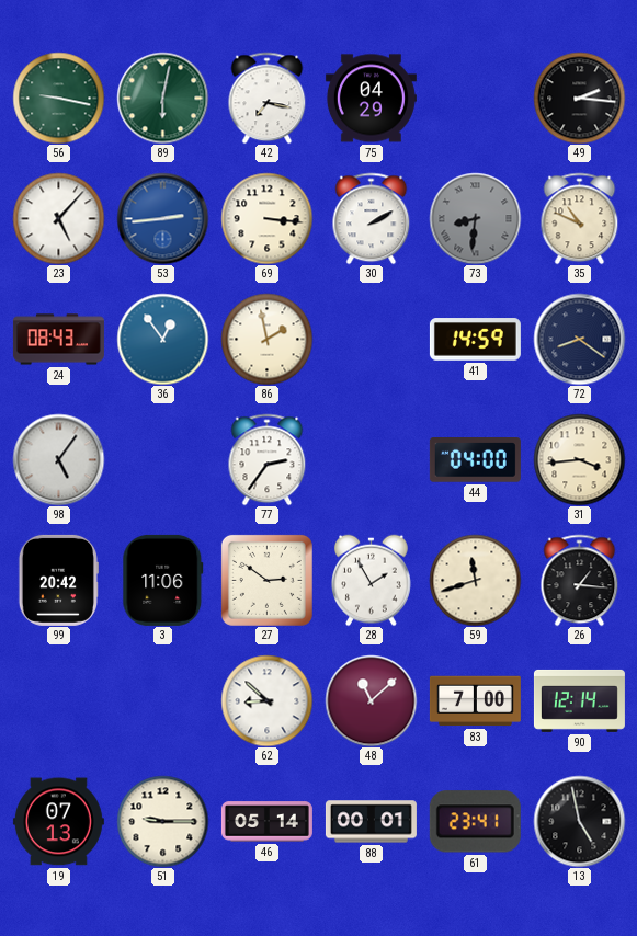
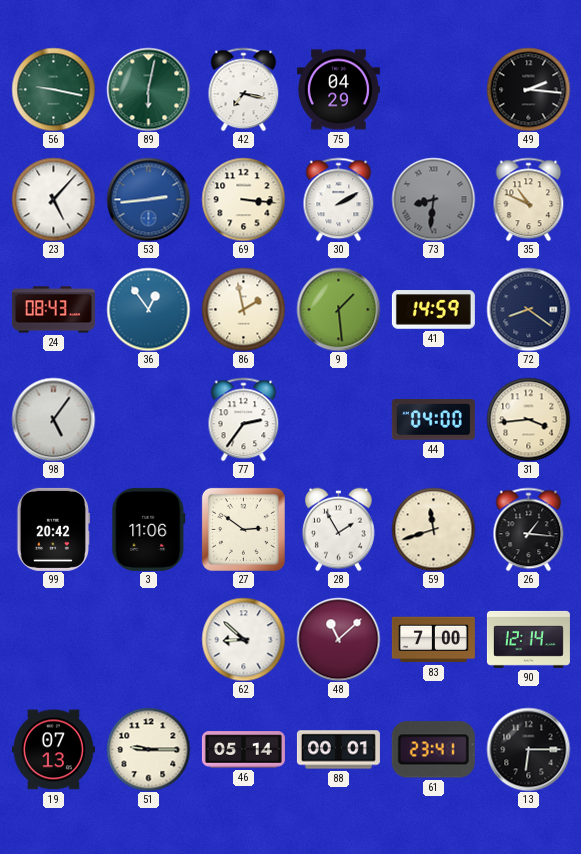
9: none -> 1:29 (338, 309)
13: 4:58 -> 6:15 (528, 749)
